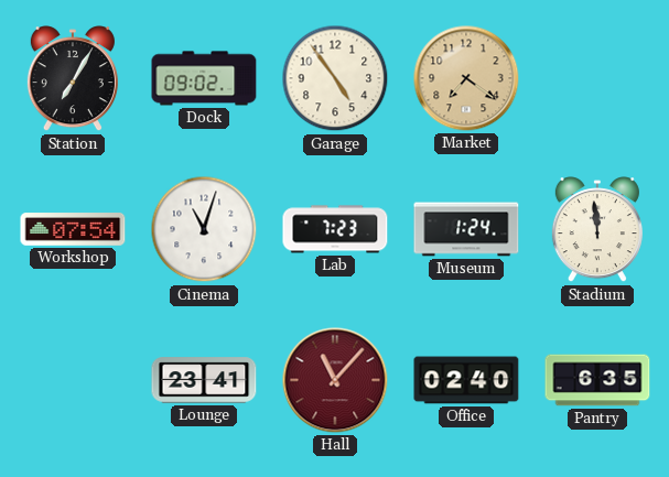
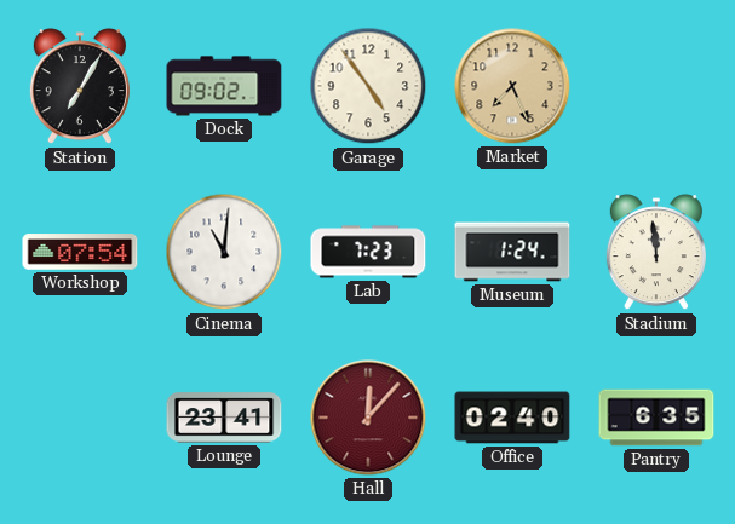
Market: 7:21 -> 7:26 (512, 86)
Cinema: 11:03 -> 11:01 (224, 252)
Hall: 11:07 -> 12:07 (368, 418)
